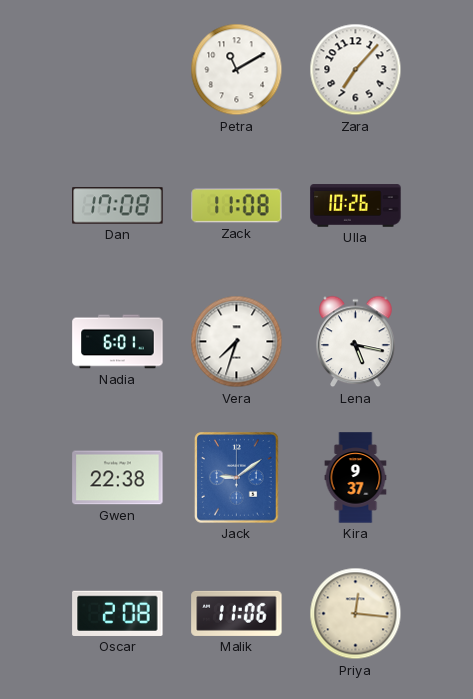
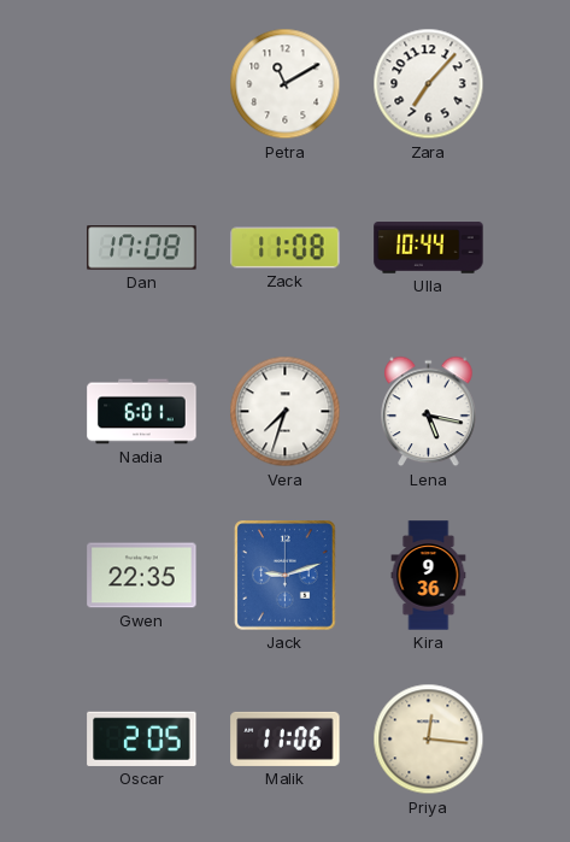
Ulla: 10:26 -> 10:44 (429, 248)
Gwen: 22:38 -> 22:35 (142, 576)
Jack: 9:09 -> 9:12 (286, 576)
Kira: 9:37 -> 9:36 (429, 576)
Oscar: 2:08 -> 2:05 (142, 738)
